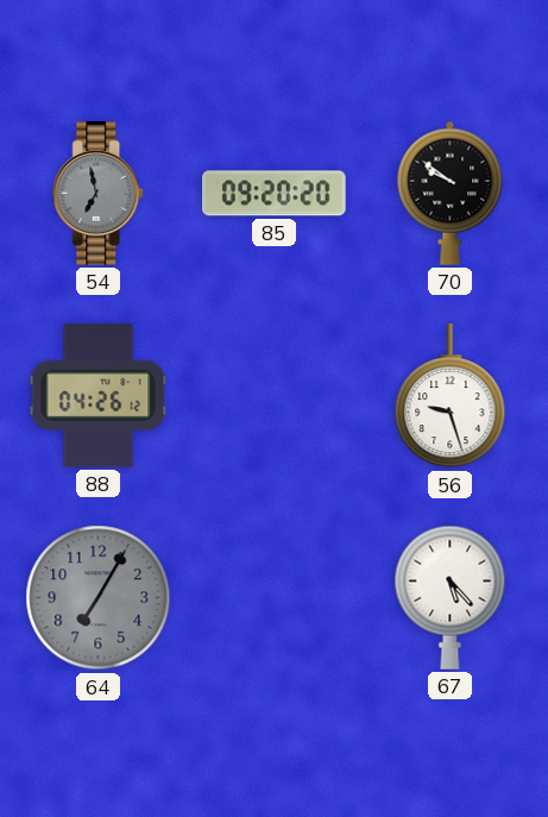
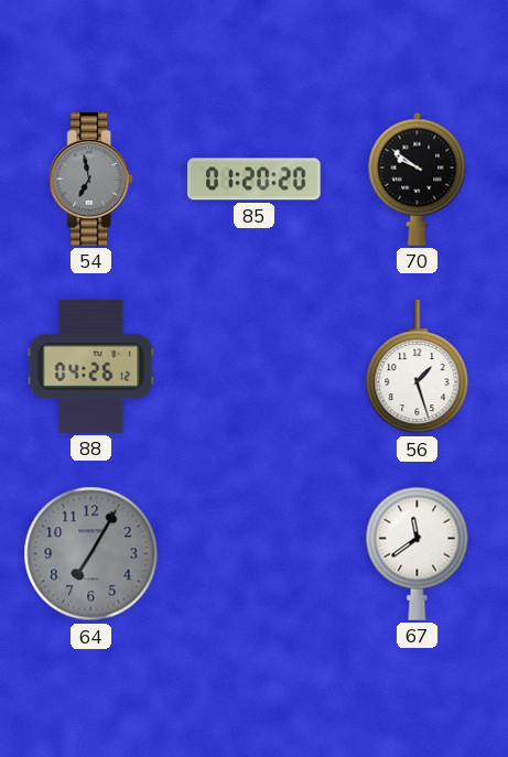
85: 09:20 -> 01:20 (255, 180)
56: 9:27 -> 1:27 (418, 367)
67: 5:23 -> 11:39 (418, 553)
